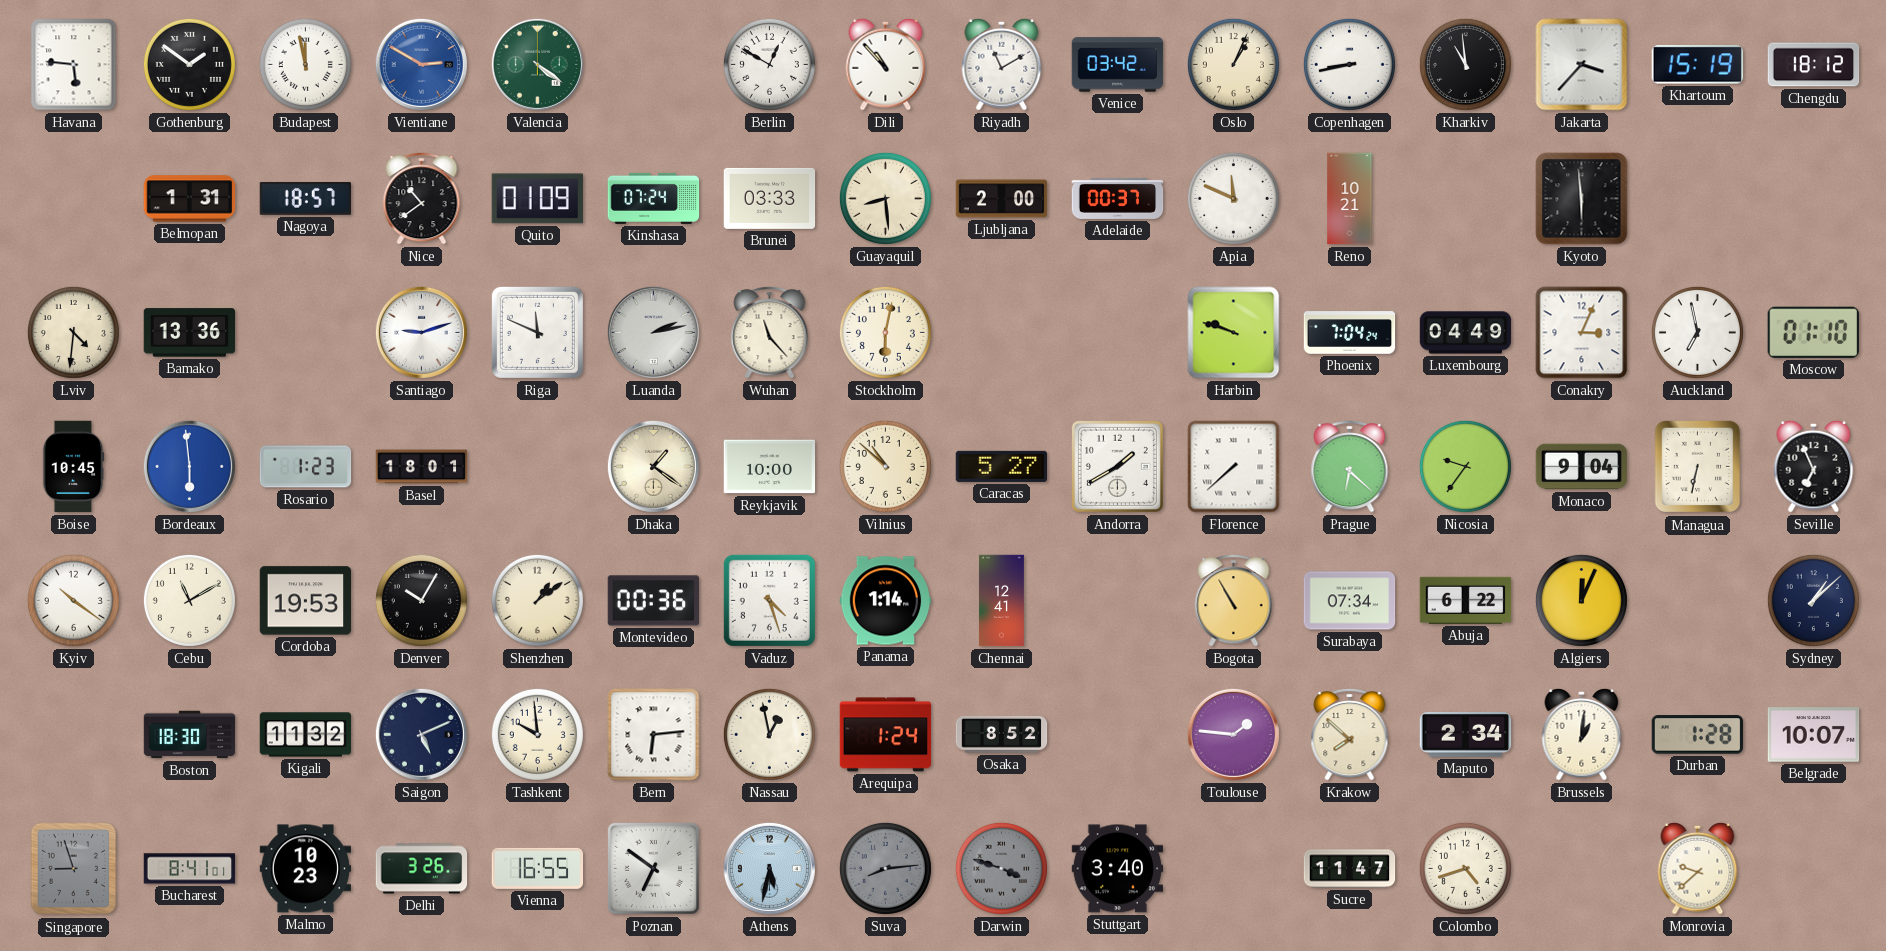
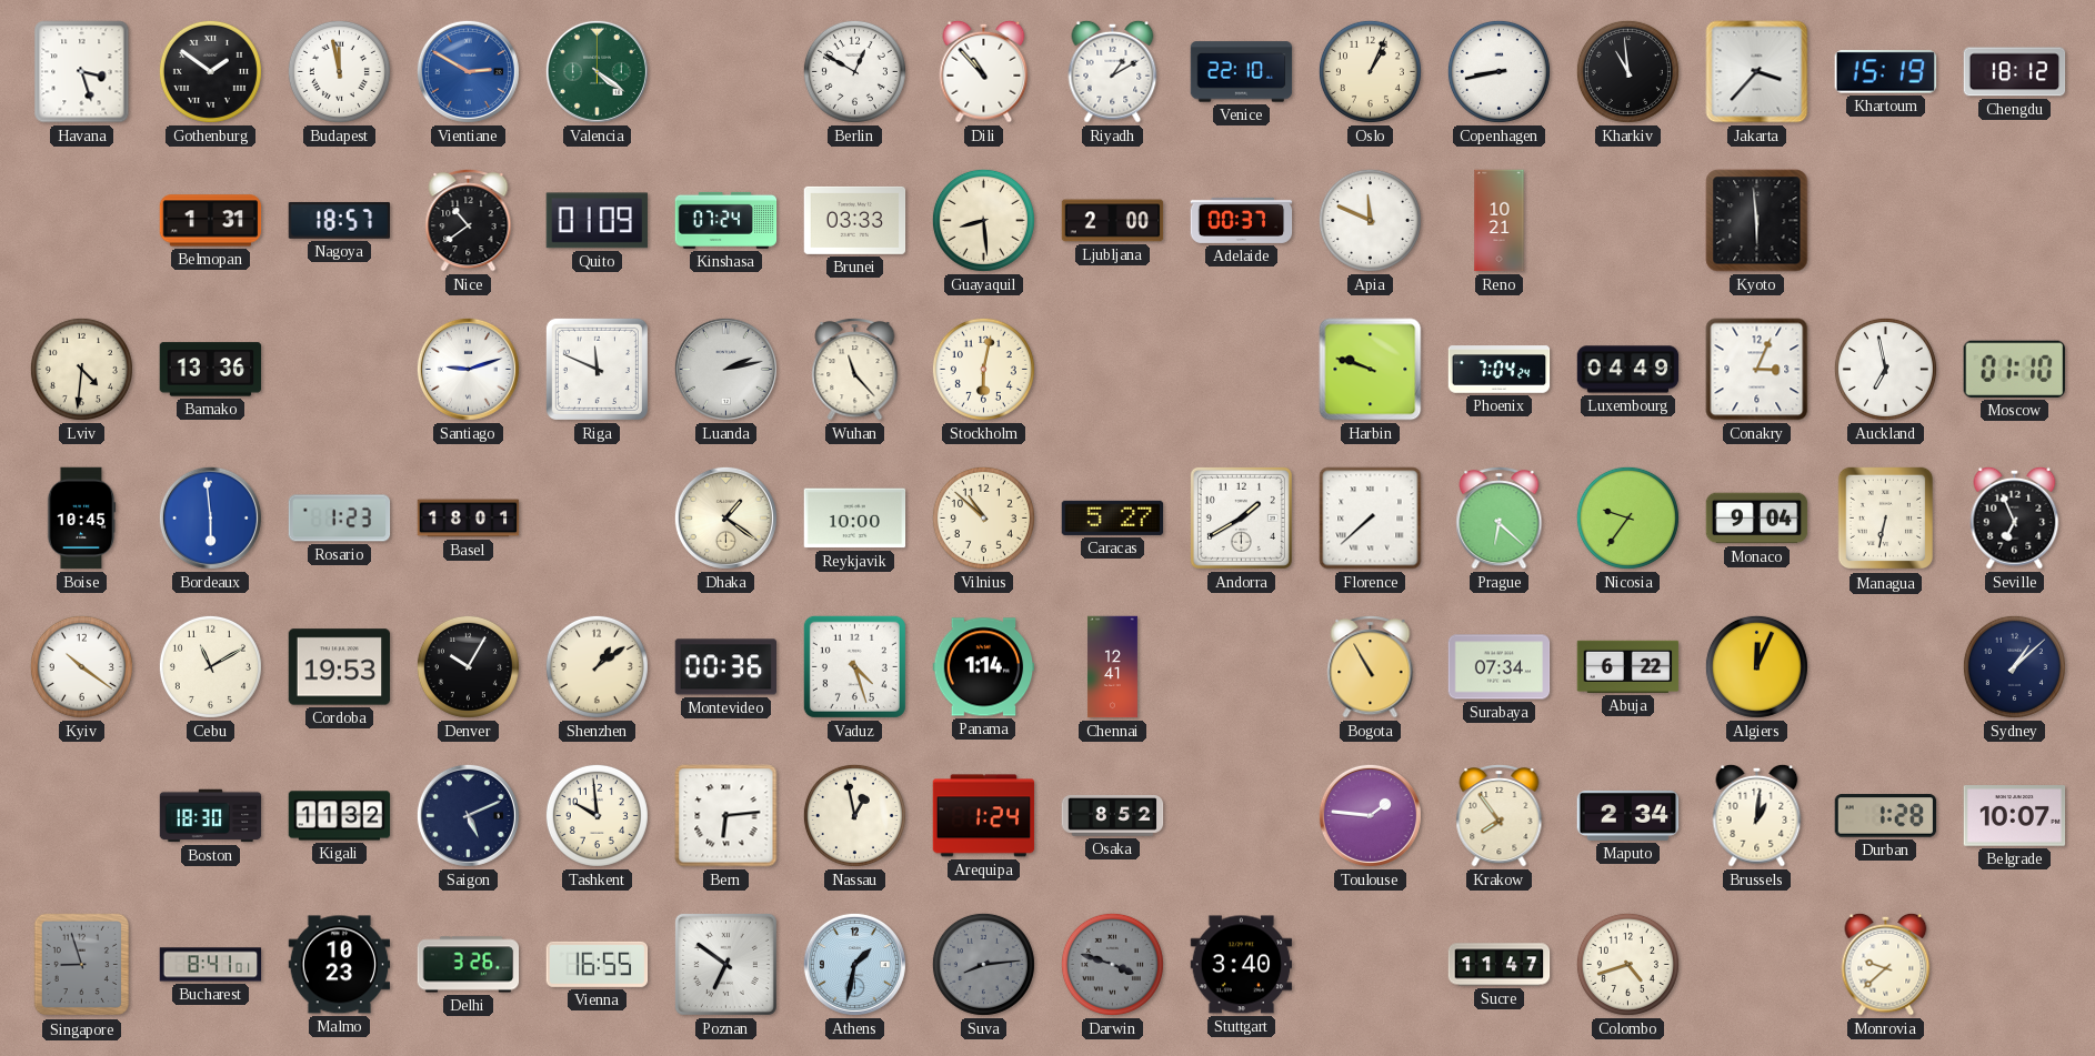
Havana: 5:46 -> 3:27 (82, 72)
Riyadh: 11:10 -> 1:10 (1113, 71)
Venice: 03:42 -> 22:10 (1242, 72)
Krakow: 7:52 -> 7:54 (1500, 816)
Athens: 5:32 -> 1:32 (854, 964)
